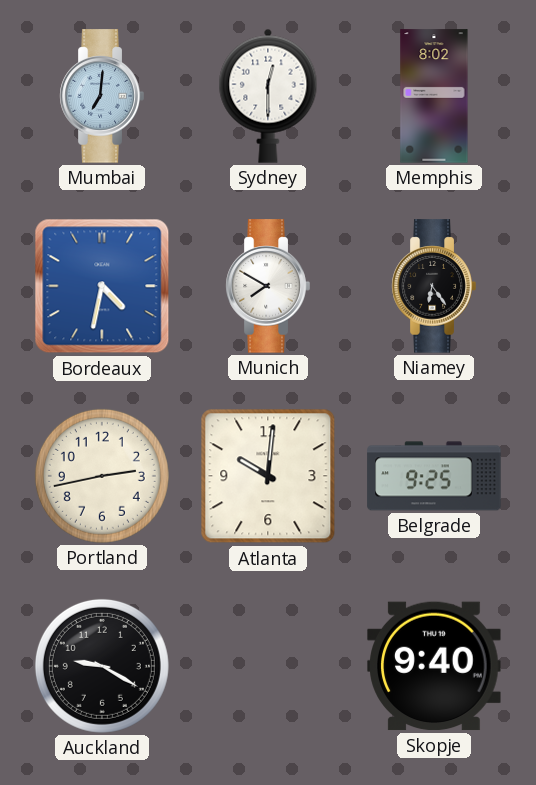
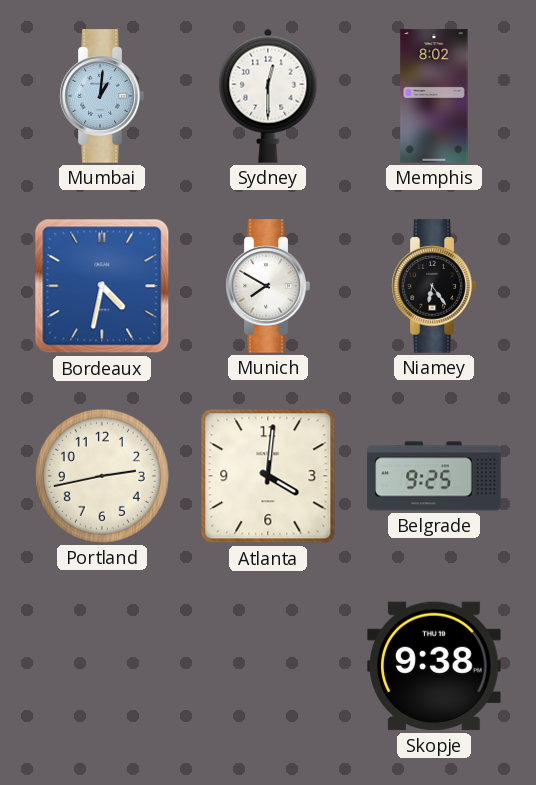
Mumbai: 7:01 -> 1:01 (102, 96)
Atlanta: 10:01 -> 4:01 (268, 476)
Auckland: 9:20 -> none (102, 666)
Skopje: 9:40 -> 9:38 (434, 666)
